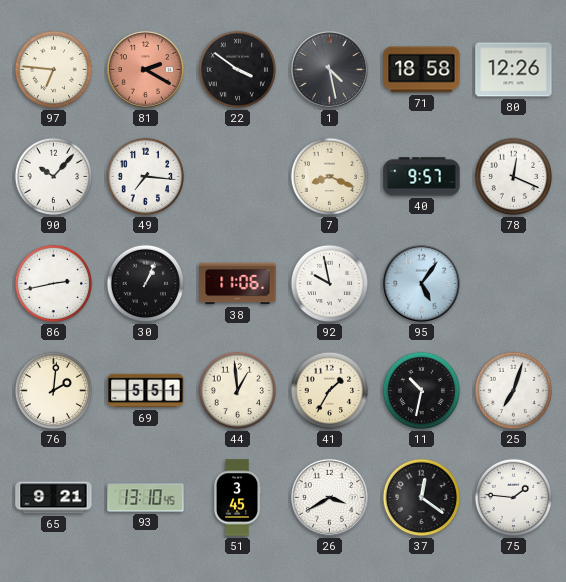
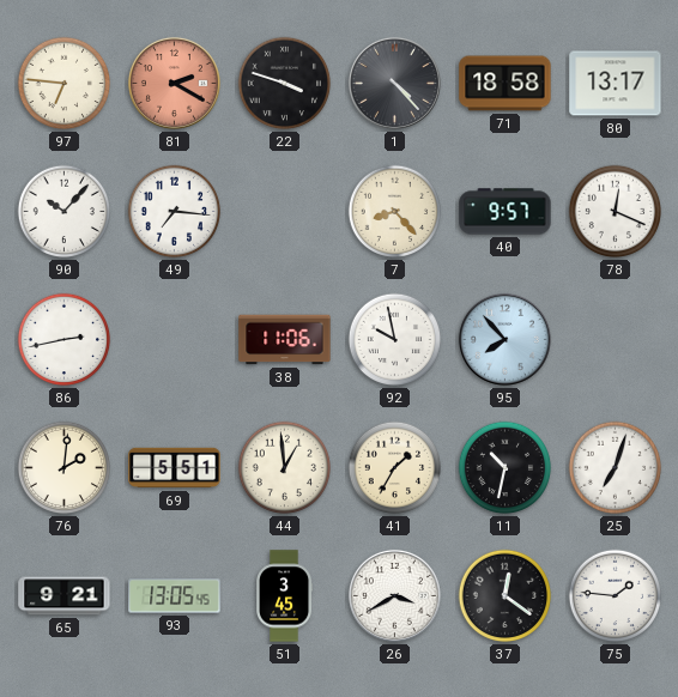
22: 3:51 -> 3:48 (285, 84)
1: 4:28 -> 4:23 (394, 83)
80: 12:26 -> 13:17 (616, 84)
7: 8:19 -> 8:23 (395, 212)
30: 1:04 -> none (146, 284)
95: 5:06 -> 7:53 (504, 339)
93: 13:10 -> 13:05 (175, 596)
